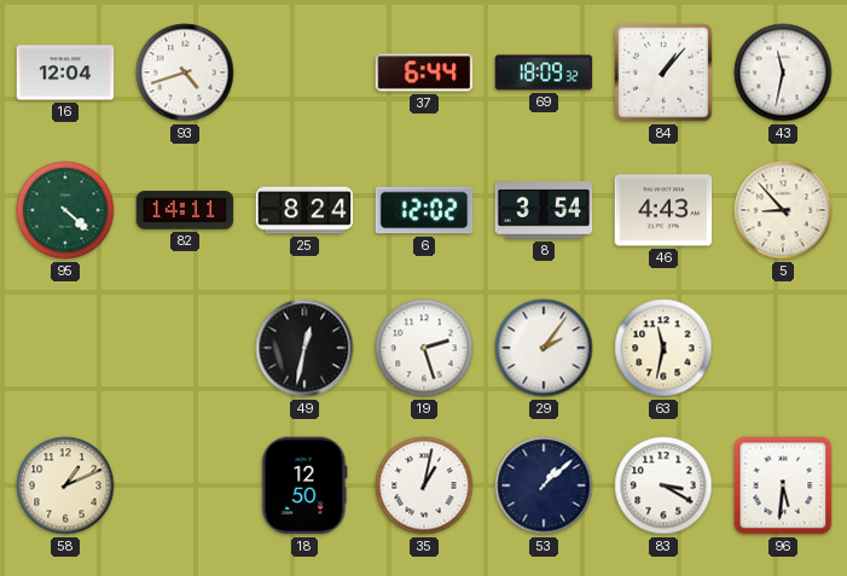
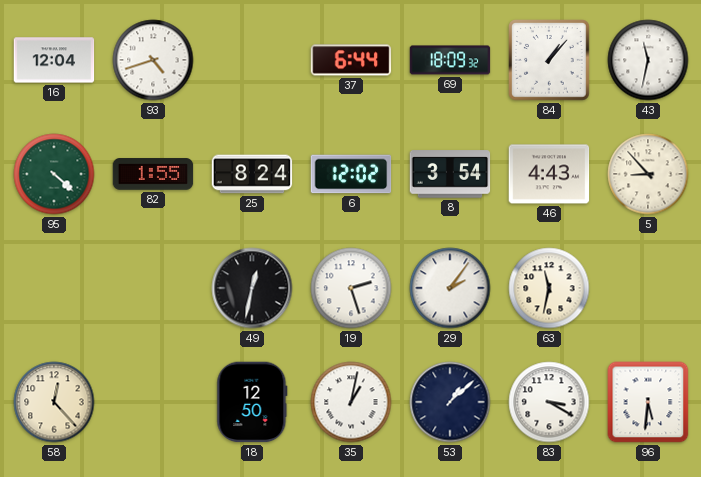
82: 14:11 -> 1:55 (153, 174)
58: 1:11 -> 12:23 (54, 402)
